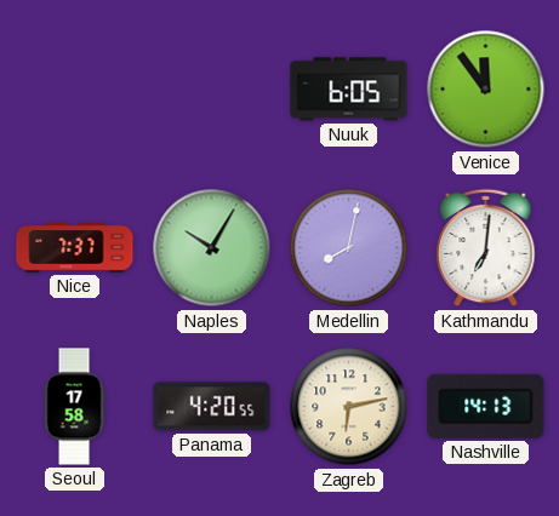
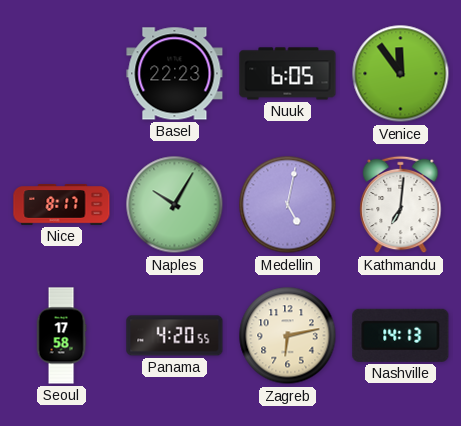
Basel: none -> 22:23 (175, 74)
Nice: 7:37 -> 8:17 (62, 205)
Medellin: 8:02 -> 5:02 (288, 205)
